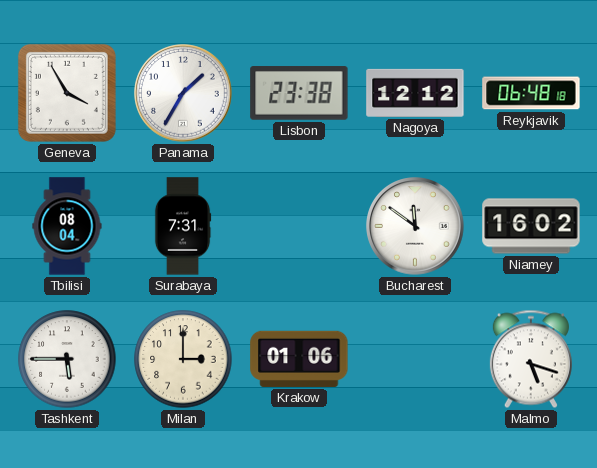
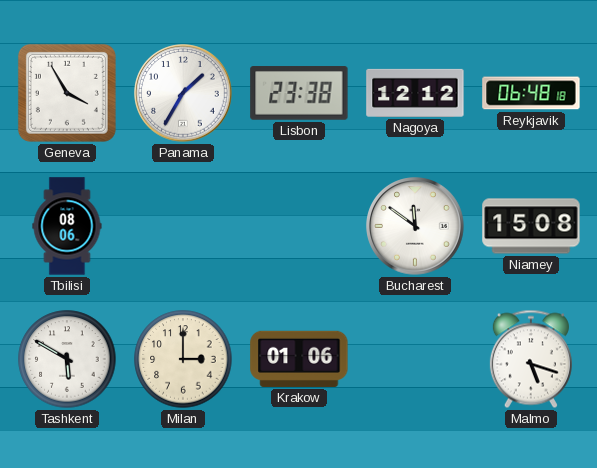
Tbilisi: 08:04 -> 08:06 (67, 226)
Surabaya: 7:31 -> none (183, 226)
Niamey: 16:02 -> 15:08 (531, 226)
Tashkent: 5:45 -> 5:50 (67, 359)
